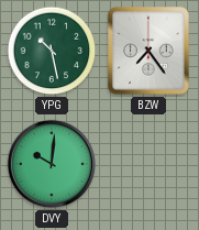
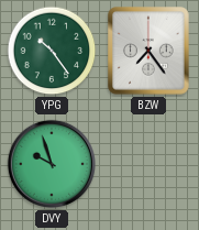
YPG: 10:28 -> 10:24 (52, 51)
DVY: 10:01 -> 9:57 (52, 164)
